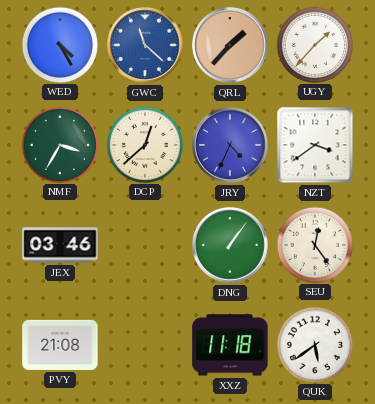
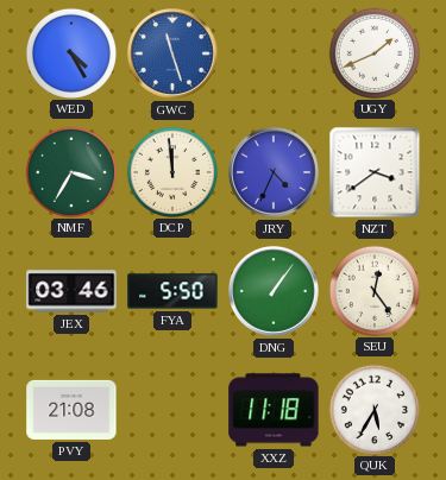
GWC: 11:22 -> 11:27 (174, 53)
QRL: 1:37 -> none (231, 45)
UGY: 1:37 -> 1:41 (373, 52)
DCP: 12:38 -> 11:59 (171, 171)
FYA: none -> 5:50 (172, 291)
QUK: 5:39 -> 5:35 (373, 409)
